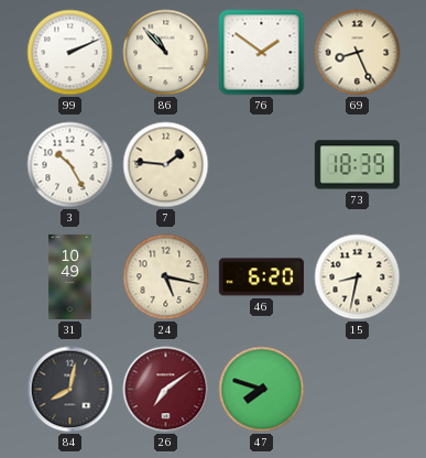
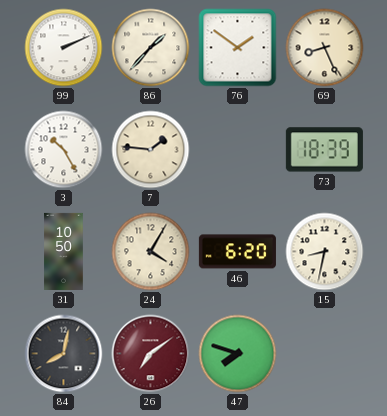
86: 10:53 -> 1:37 (151, 48)
31: 10:49 -> 10:50 (64, 251)
24: 5:17 -> 4:05 (151, 252)
